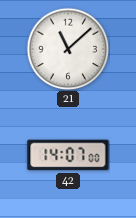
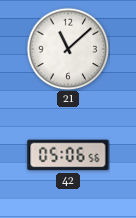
42: 14:07 -> 05:06 (68, 155)
